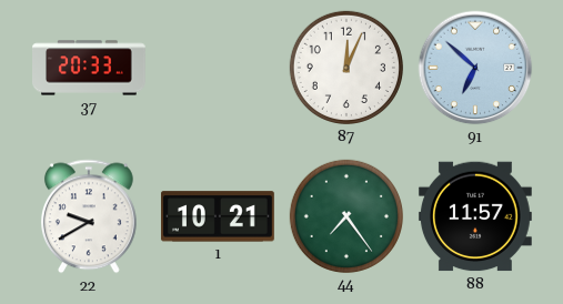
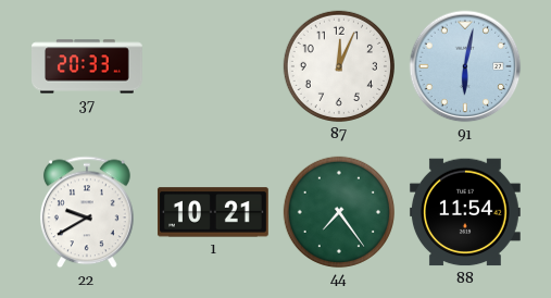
91: 6:52 -> 6:02 (465, 66)
88: 11:57 -> 11:54 (465, 212)
